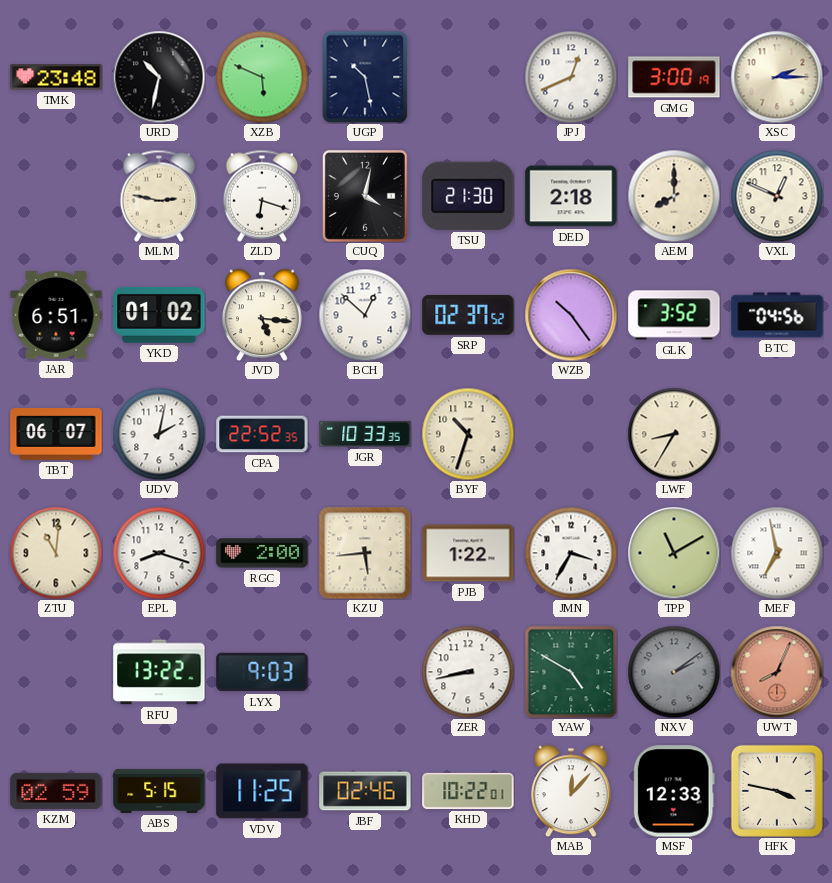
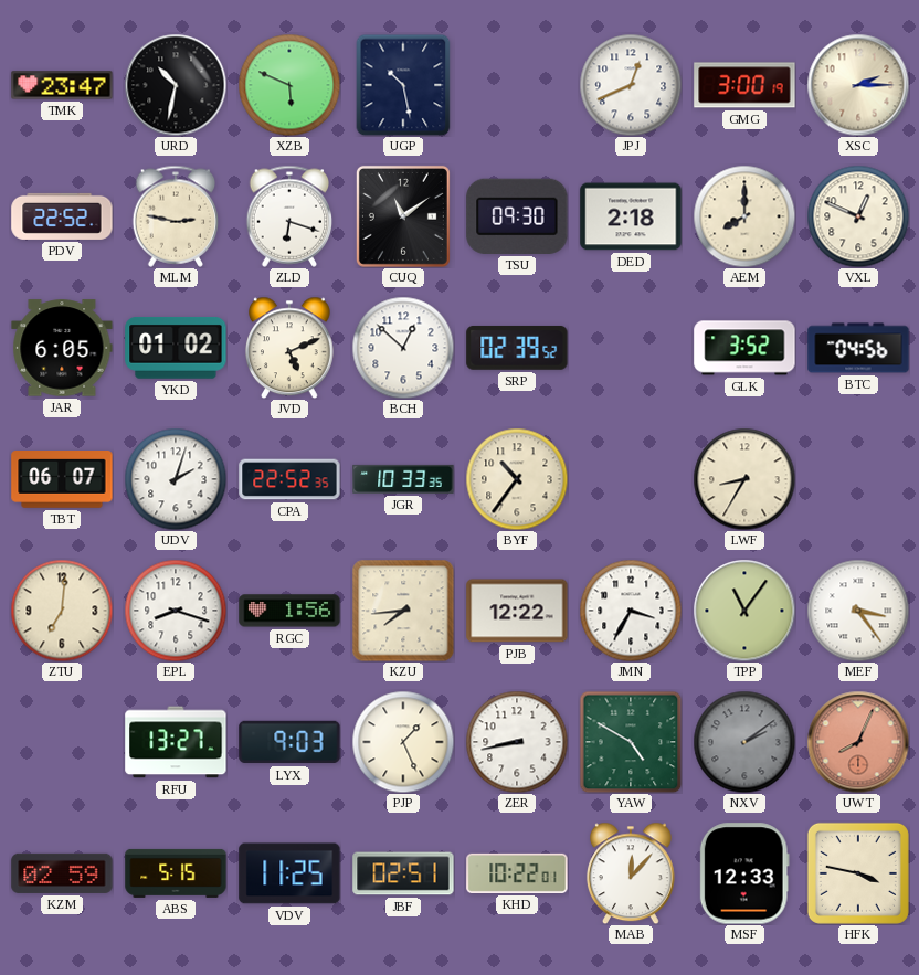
TMK: 23:48 -> 23:47 (62, 85)
PDV: none -> 22:52 (62, 216)
CUQ: 4:02 -> 11:09 (403, 216)
TSU: 21:30 -> 09:30 (517, 216)
JAR: 6:51 -> 6:05 (62, 348)
JVD: 5:16 -> 5:11 (289, 348)
SRP: 02:37 -> 02:39 (517, 348)
WZB: 10:24 -> none (571, 315)
UDV: 2:02 -> 2:03 (176, 479)
BYF: 10:33 -> 10:36 (517, 479)
ZTU: 11:01 -> 7:01 (62, 611)
RGC: 2:00 -> 1:56 (289, 611)
KZU: 5:44 -> 7:44 (403, 611)
PJB: 1:22 -> 12:22 (517, 611)
TPP: 11:10 -> 11:06 (744, 611)
MEF: 6:58 -> 3:24 (858, 611)
RFU: 13:22 -> 13:27 (176, 742)
PJP: none -> 1:26 (403, 742)
JBF: 02:46 -> 02:51 (403, 873)
